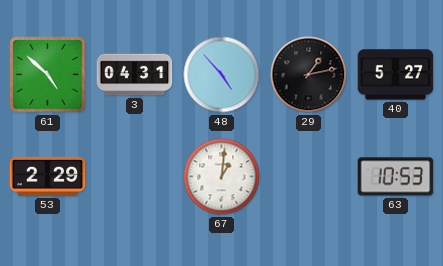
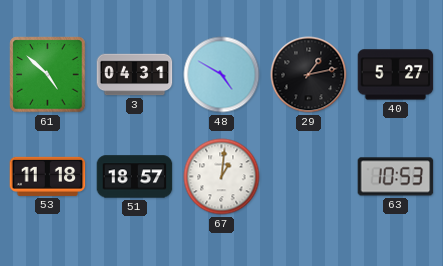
48: 4:53 -> 4:50 (222, 75)
53: 2:29 -> 11:18 (48, 176)
51: none -> 18:57 (135, 177)
